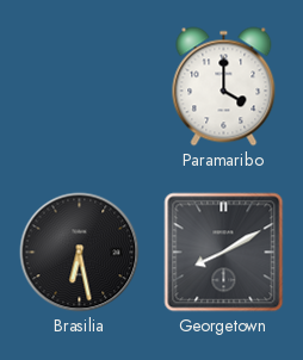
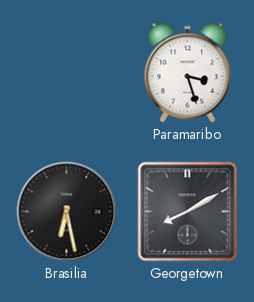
Paramaribo: 4:00 -> 3:27 (188, 73)
